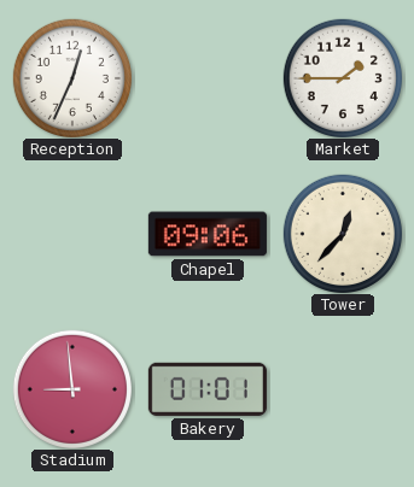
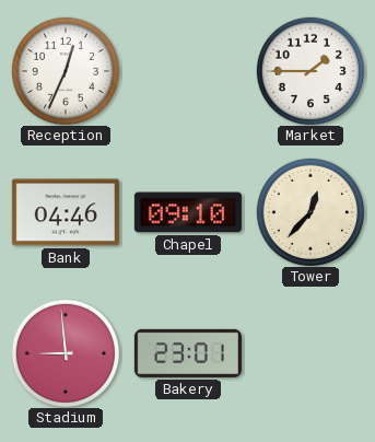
Bank: none -> 04:46 (66, 212)
Chapel: 09:06 -> 09:10 (188, 212)
Bakery: 01:01 -> 23:01 (188, 353)
